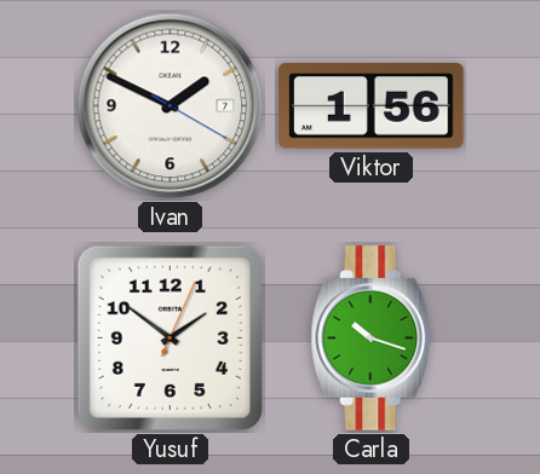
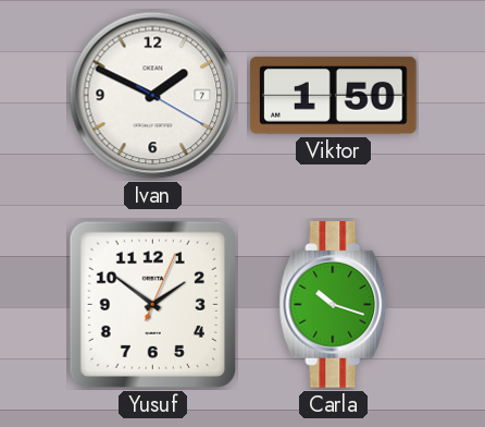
Viktor: 1:56 -> 1:50 (334, 96)
